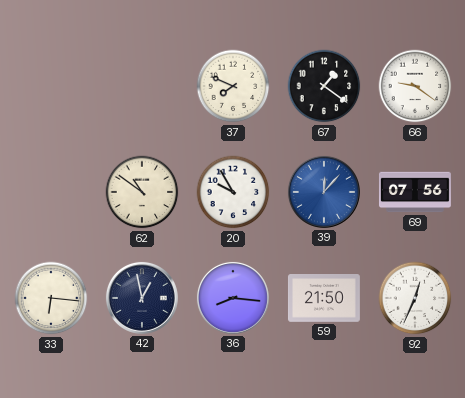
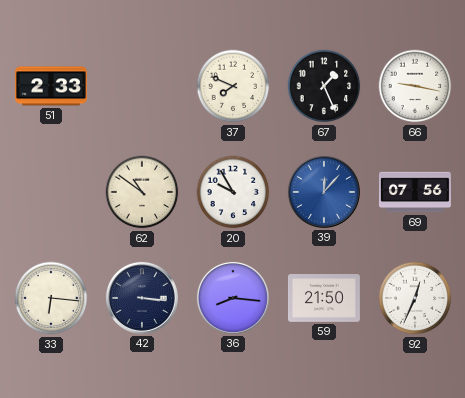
51: none -> 2:33 (51, 86)
67: 1:21 -> 1:26 (324, 86)
66: 9:21 -> 9:17 (415, 86)
42: 12:58 -> 3:16 (142, 298)
